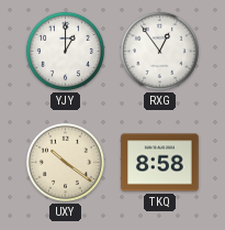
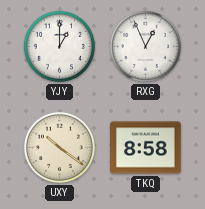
RXG: 12:54 -> 12:56 (145, 46)
